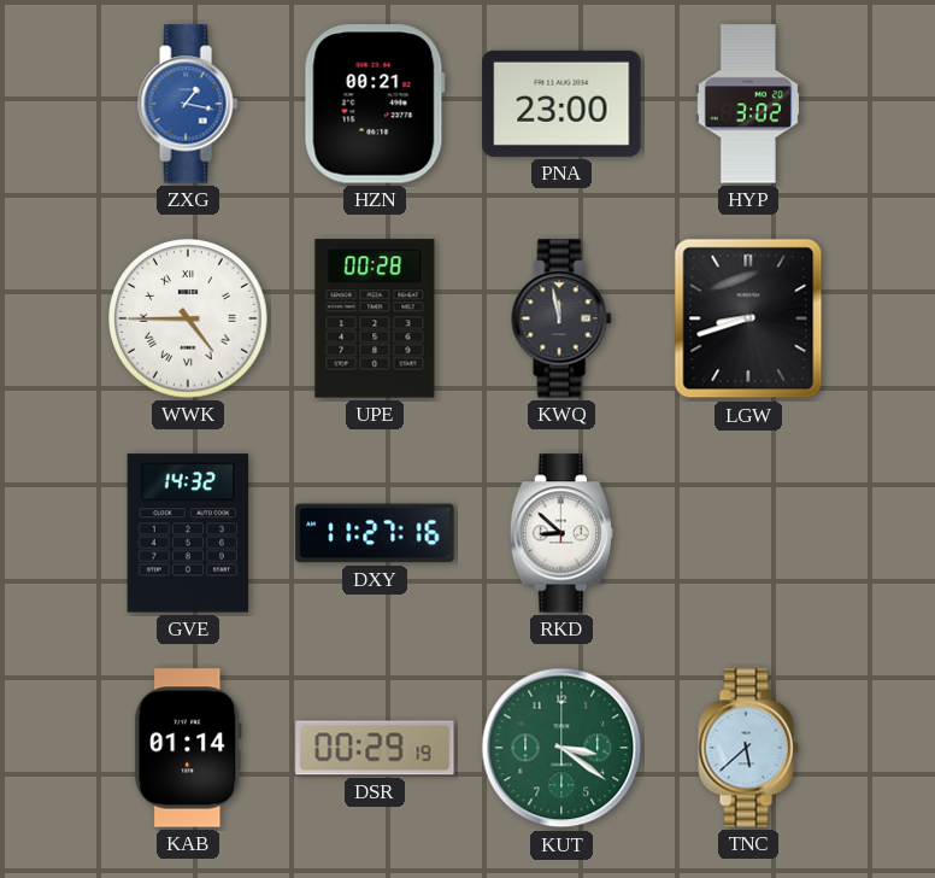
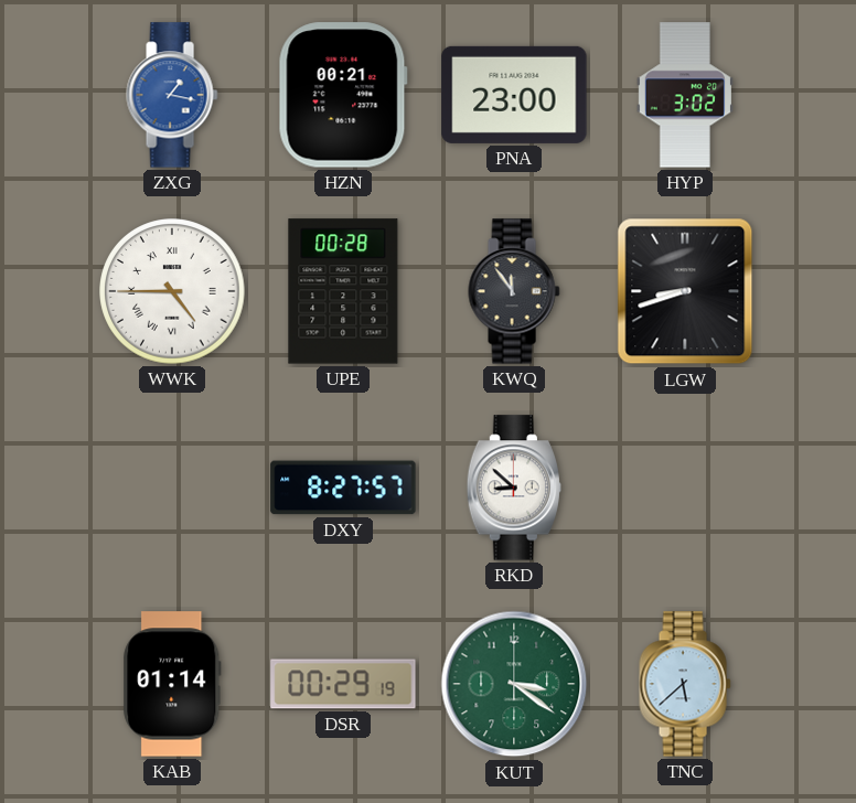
KWQ: 11:58 -> 11:54 (514, 291)
GVE: 14:32 -> none (188, 533)
DXY: 11:27 -> 8:27 (343, 488)
